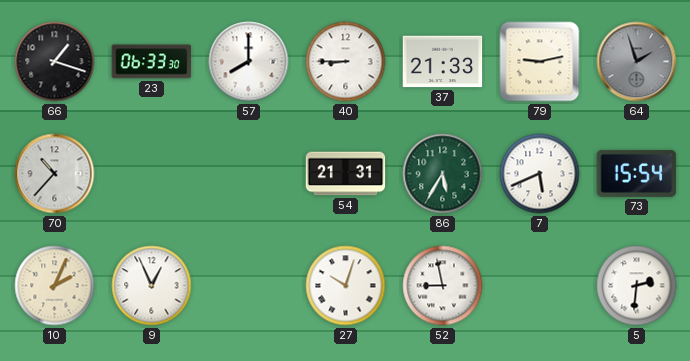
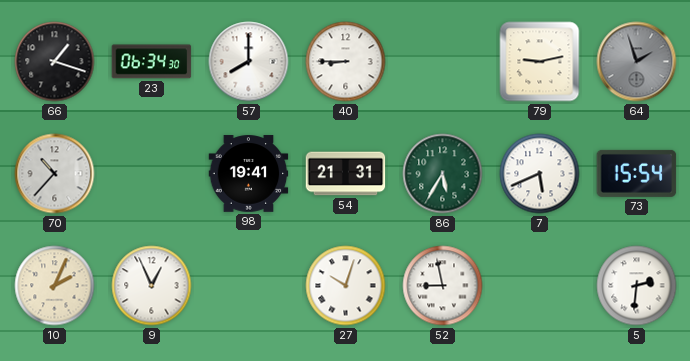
23: 06:33 -> 06:34 (152, 62)
37: 21:33 -> none (443, 62)
98: none -> 19:41 (249, 174)
